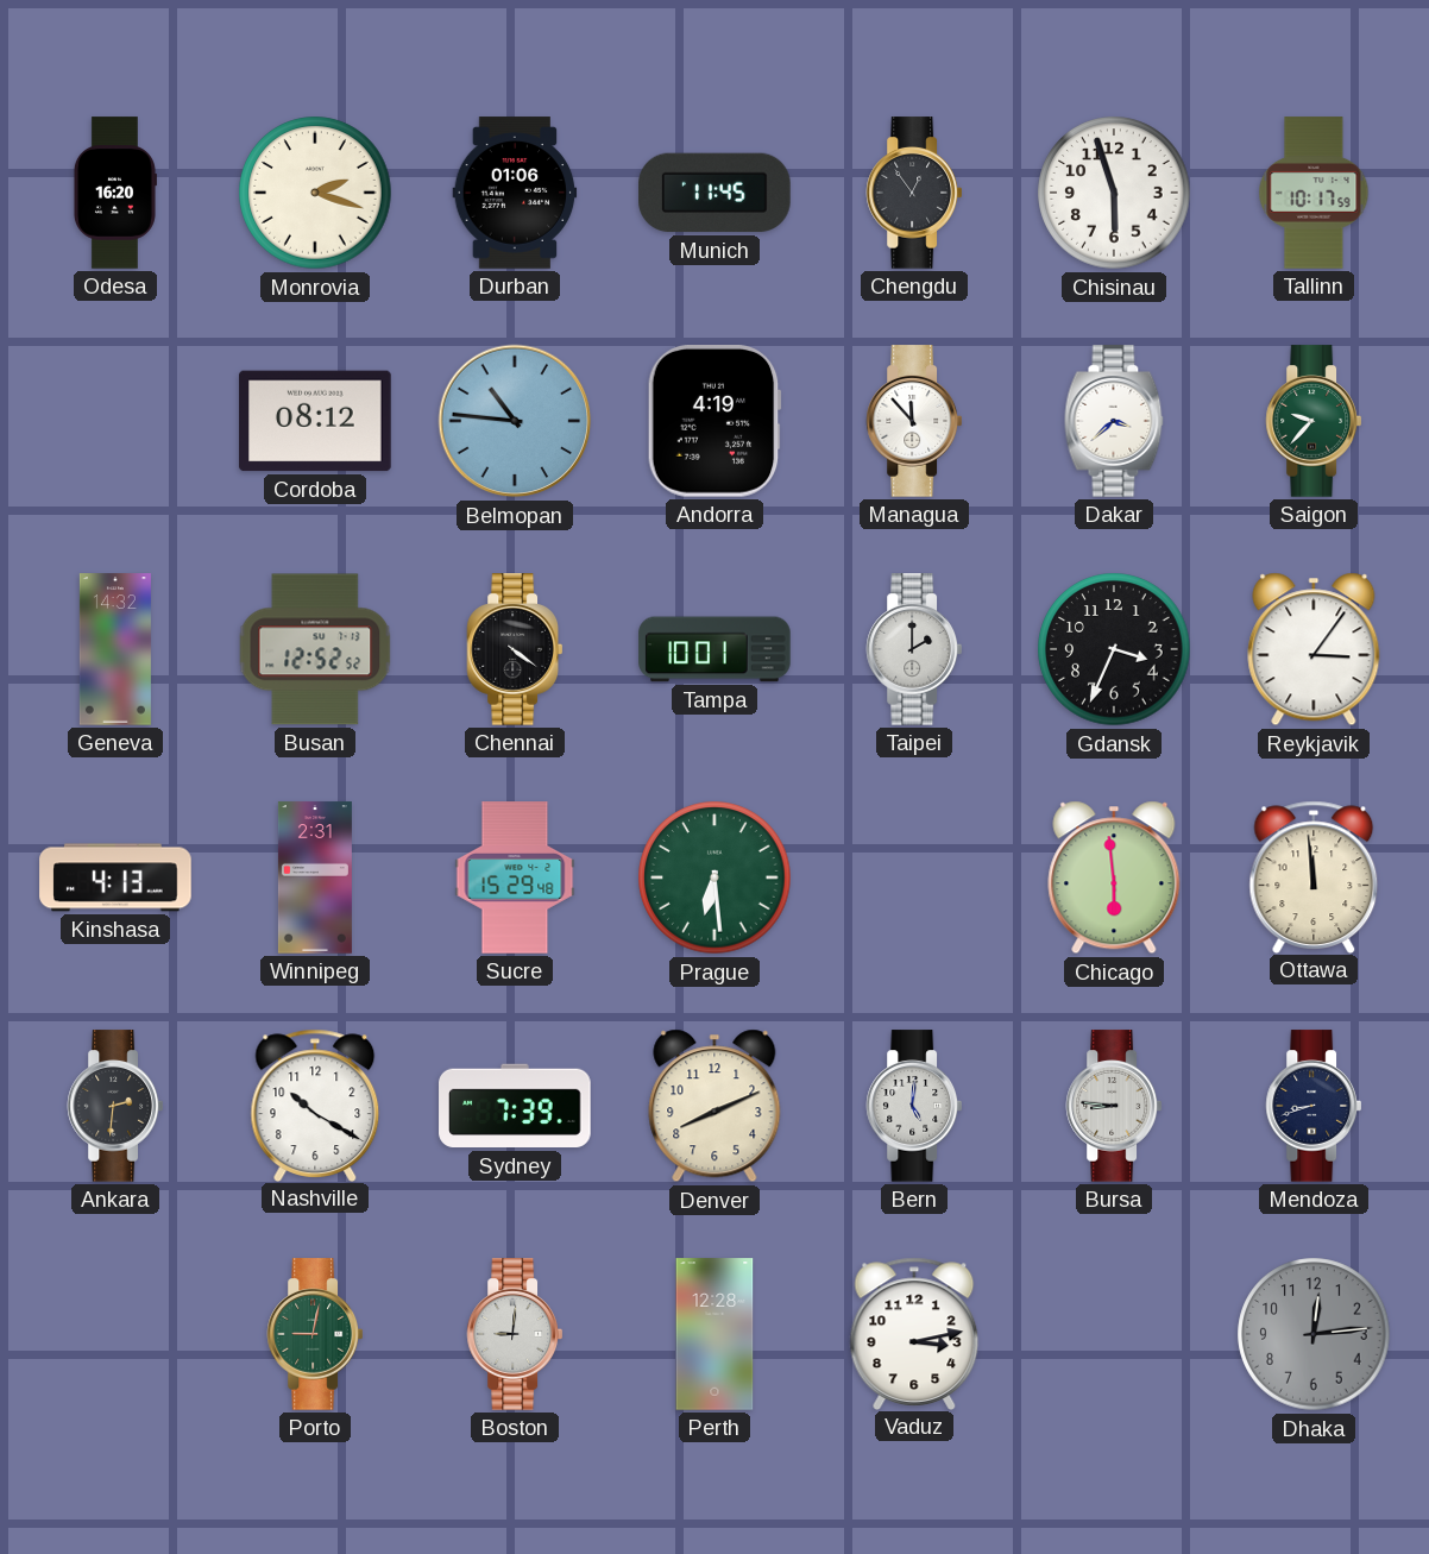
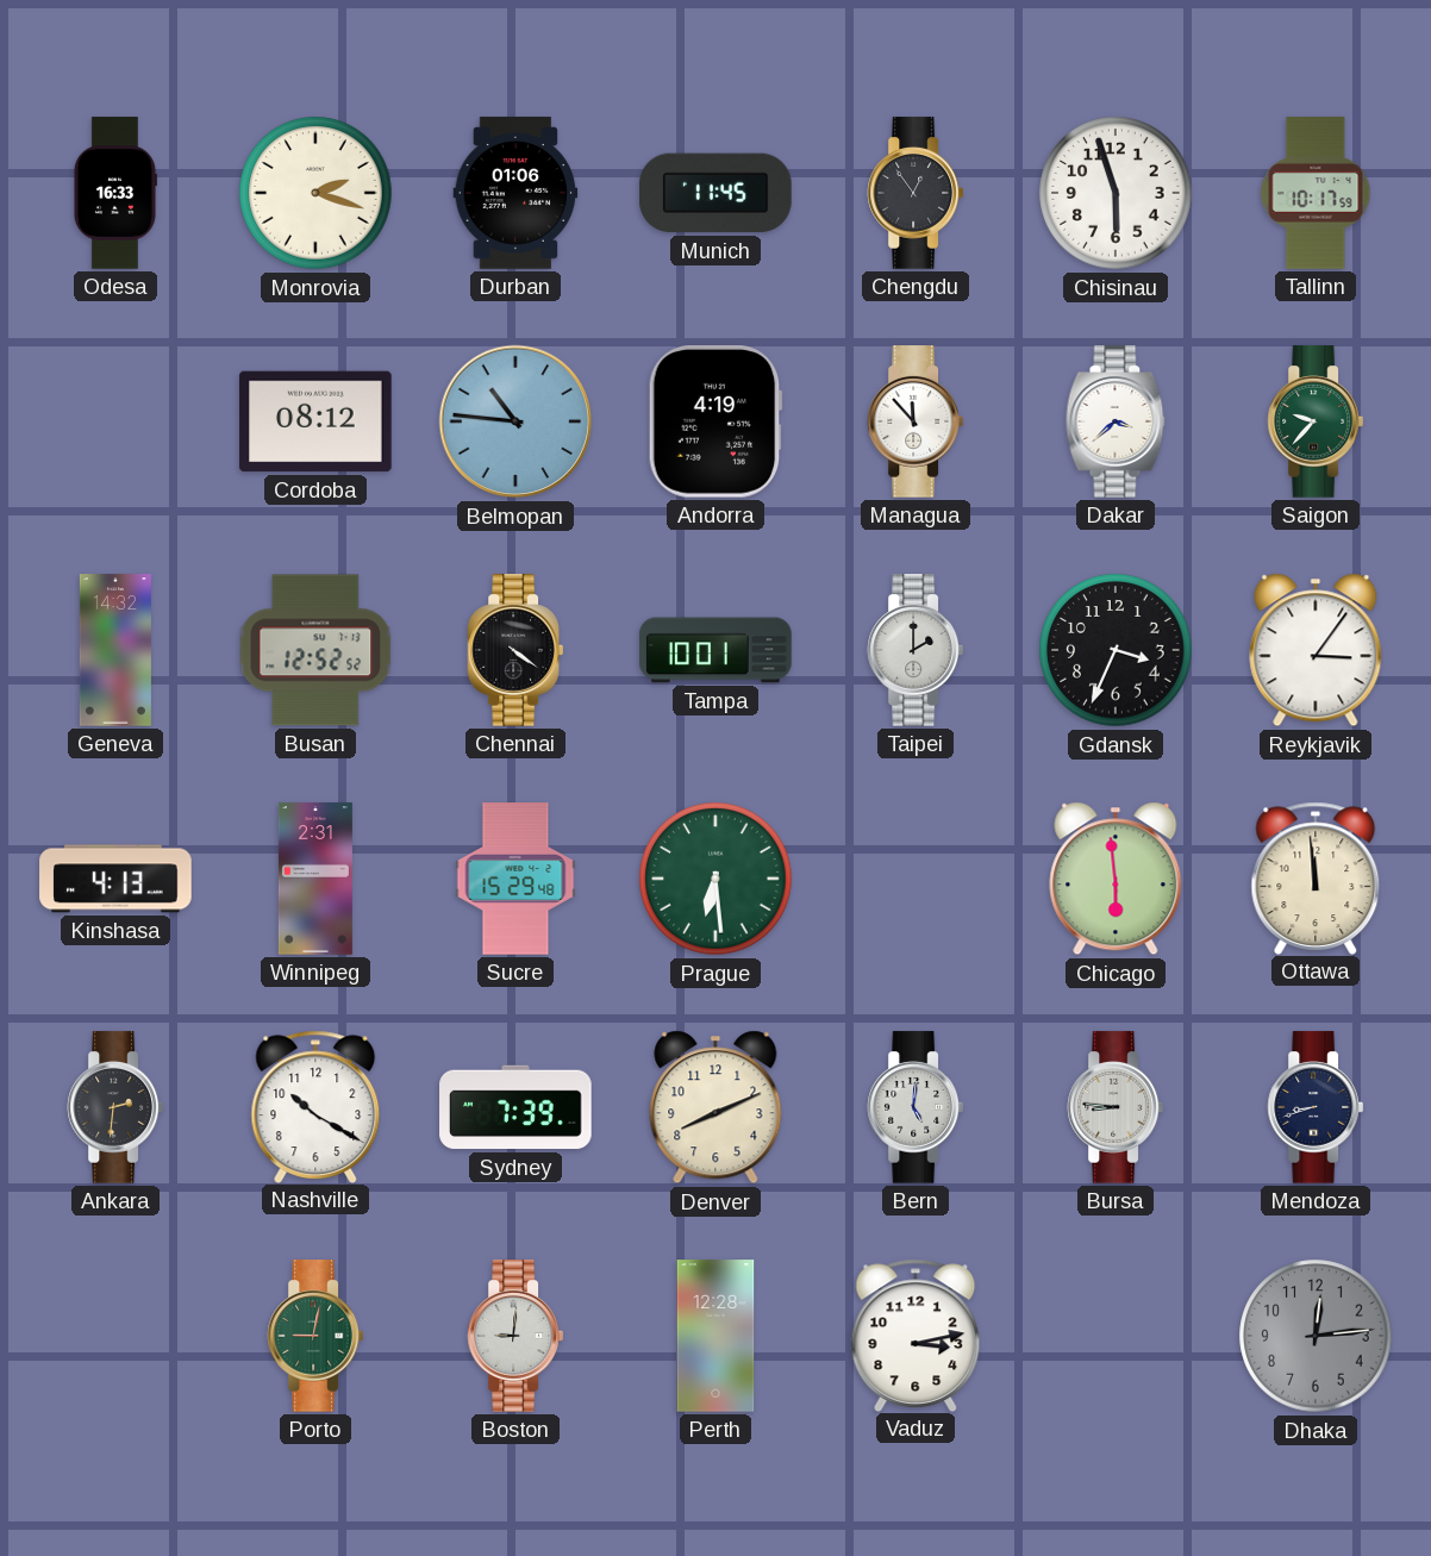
Odesa: 16:20 -> 16:33 (114, 193)
